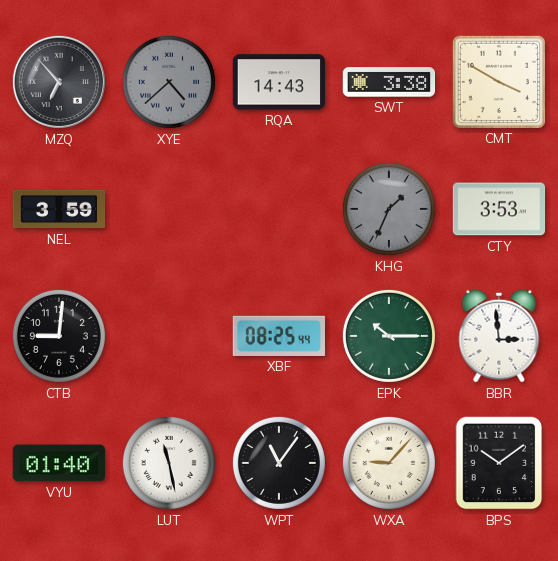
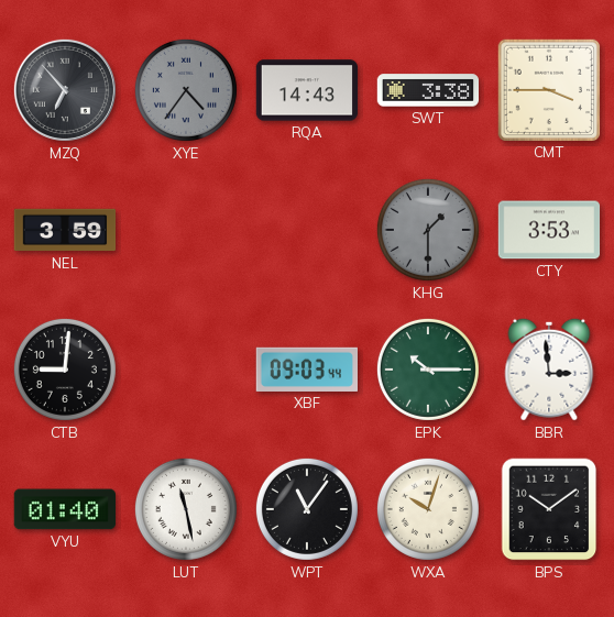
XYE: 4:38 -> 4:36 (186, 90)
CMT: 3:50 -> 3:45 (548, 89)
KHG: 1:34 -> 1:30 (428, 230)
XBF: 08:25 -> 09:03 (306, 370)
WXA: 9:07 -> 10:03 (428, 509)
